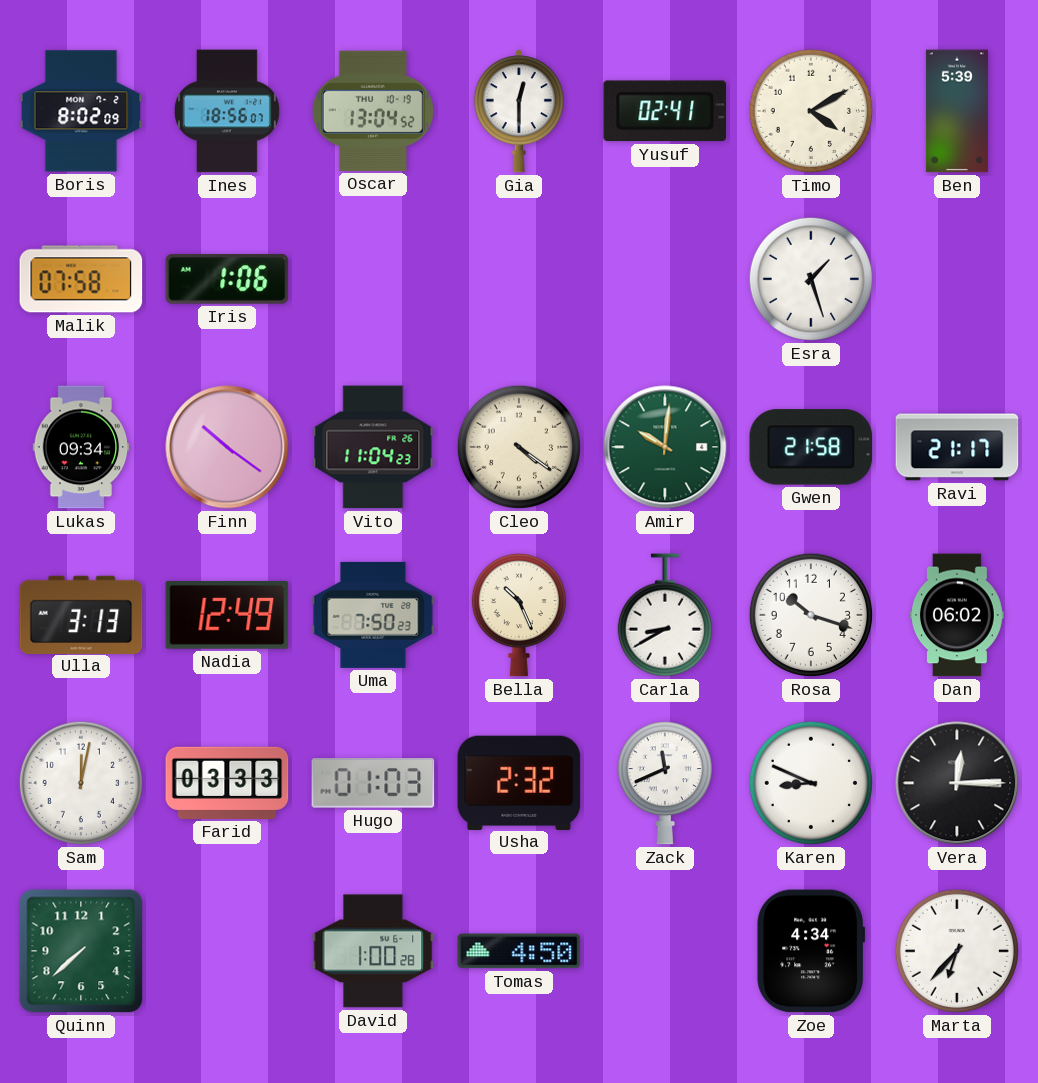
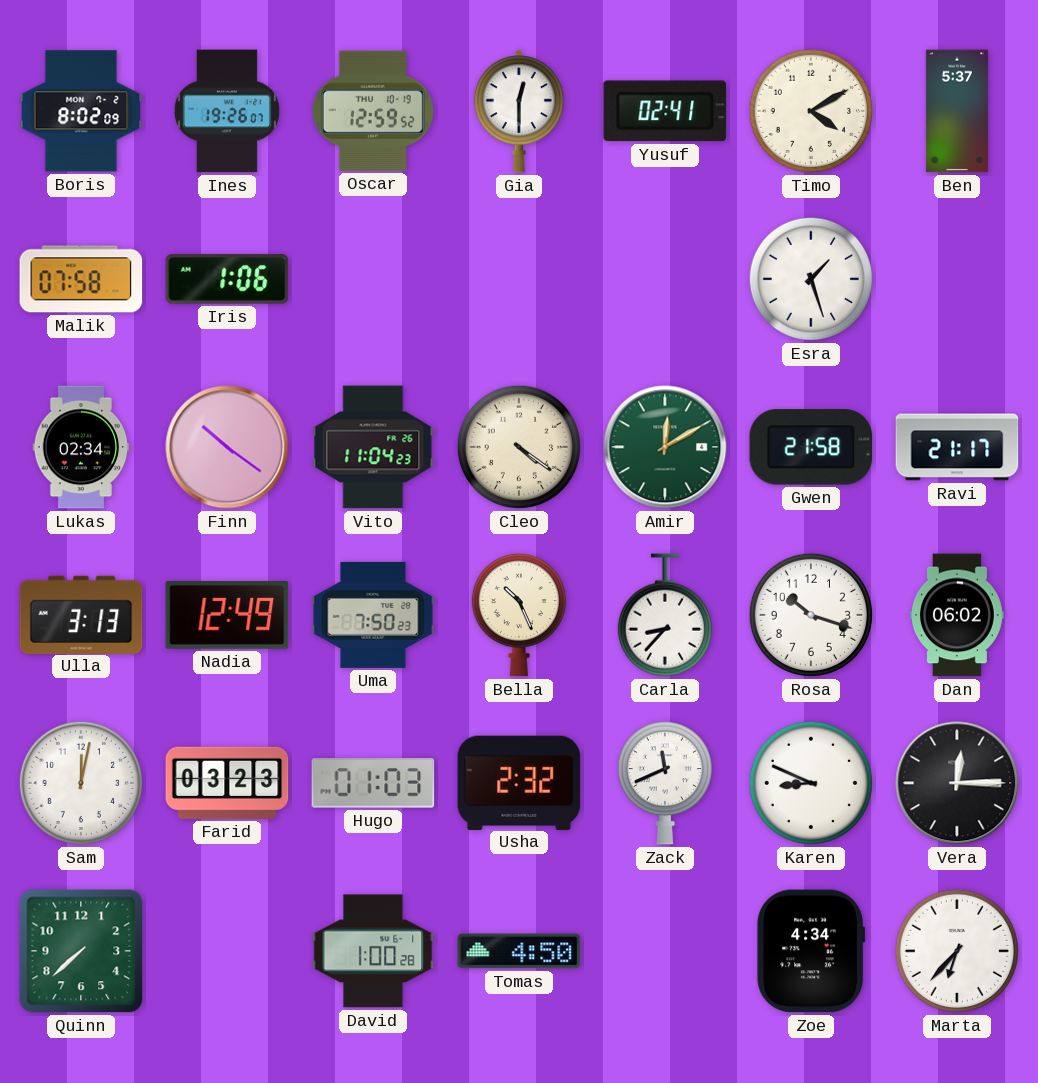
Ines: 18:56 -> 19:26 (227, 111)
Oscar: 13:04 -> 12:59 (373, 111)
Ben: 5:39 -> 5:37 (957, 111)
Lukas: 09:34 -> 02:34 (81, 447)
Amir: 10:01 -> 12:10 (665, 447)
Carla: 8:40 -> 8:37 (665, 615)
Farid: 03:33 -> 03:23 (227, 783)
